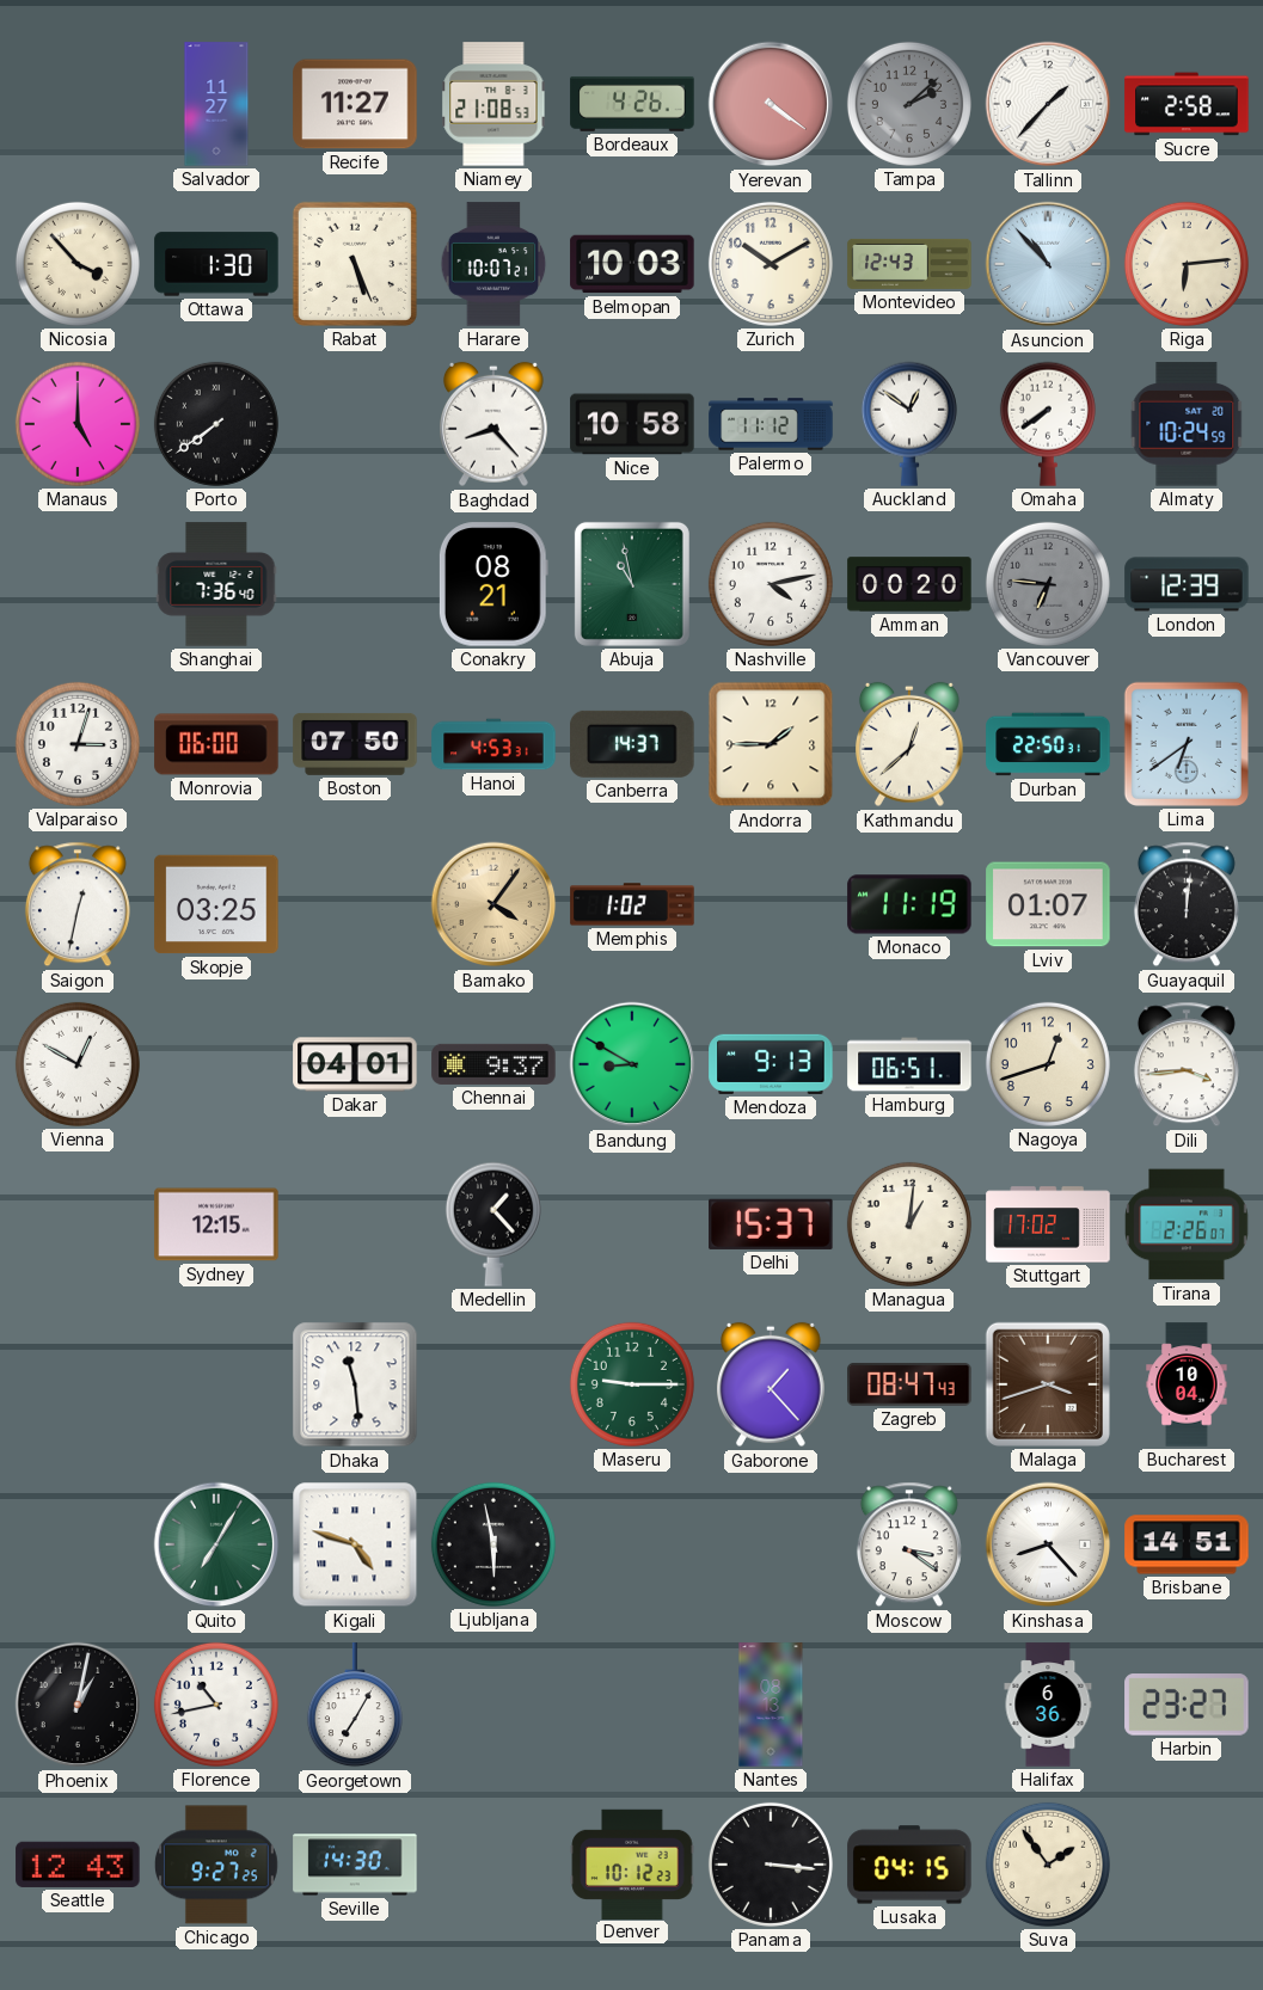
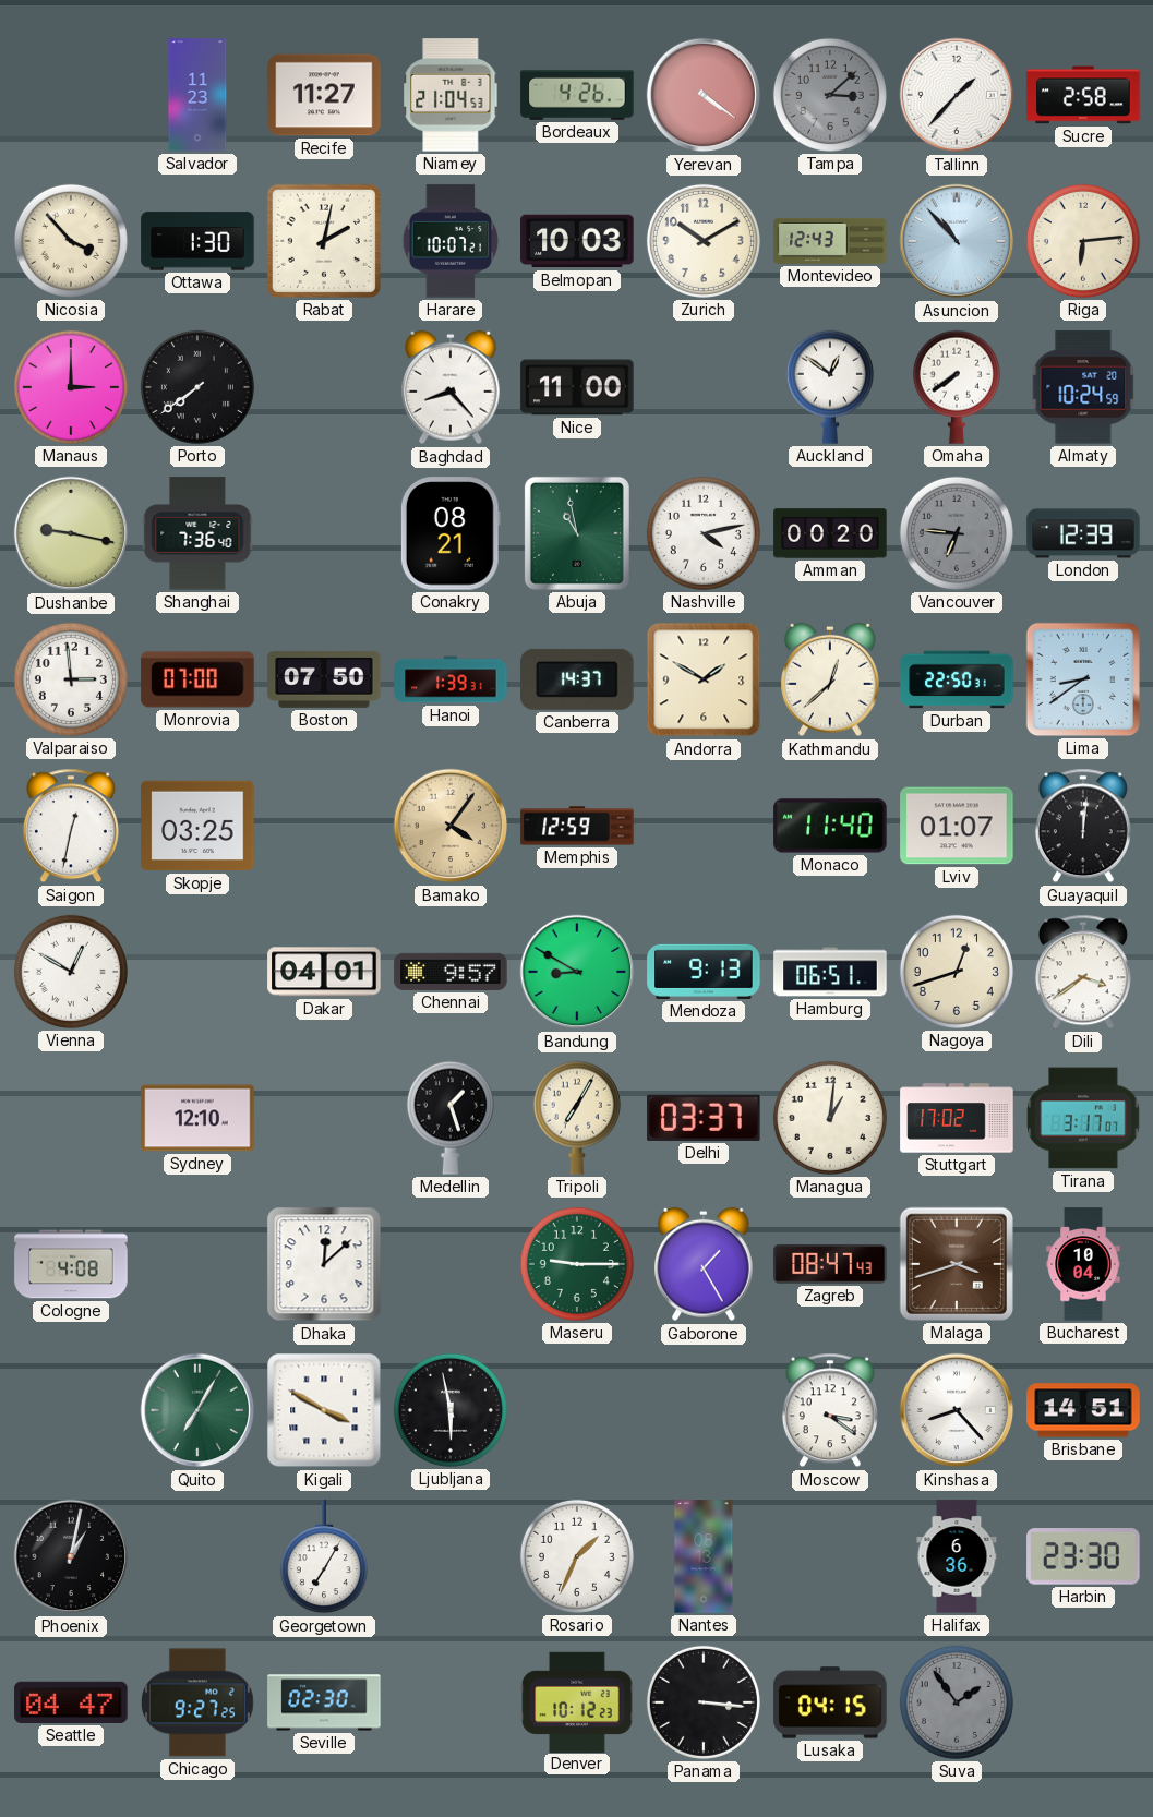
Salvador: 11:27 -> 11:23 (197, 95)
Niamey: 21:08 -> 21:04 (451, 95)
Tampa: 2:08 -> 3:08 (830, 95)
Rabat: 5:26 -> 2:02 (324, 241)
Manaus: 5:00 -> 3:00 (71, 387)
Nice: 10:58 -> 11:00 (577, 387)
Palermo: 11:12 -> none (771, 424)
Dushanbe: none -> 9:17 (71, 533)
Valparaiso: 3:03 -> 2:59 (71, 679)
Monrovia: 06:00 -> 07:00 (197, 679)
Hanoi: 4:53 -> 1:39 (451, 679)
Andorra: 1:45 -> 1:50 (704, 679)
Lima: 6:39 -> 8:39 (1083, 679)
Memphis: 1:02 -> 12:59 (577, 826)
Monaco: 11:19 -> 11:40 (830, 826)
Chennai: 9:37 -> 9:57 (451, 972)
Dili: 3:44 -> 3:39 (1083, 972)
Sydney: 12:15 -> 12:10 (197, 1118)
Medellin: 1:23 -> 1:27 (451, 1118)
Tripoli: none -> 7:05 (577, 1118)
Delhi: 15:37 -> 03:37 (704, 1118)
Tirana: 2:26 -> 3:17 (1083, 1118)
Cologne: none -> 4:08 (71, 1264)
Dhaka: 11:29 -> 12:08 (324, 1264)
Gaborone: 1:23 -> 1:25 (705, 1264)
Kigali: 4:48 -> 3:50 (324, 1410)
Florence: 10:43 -> none (216, 1705)
Rosario: none -> 1:34 (577, 1556)
Harbin: 23:27 -> 23:30 (1083, 1556)
Seattle: 12:43 -> 04:47 (71, 1702)
Seville: 14:30 -> 02:30 (324, 1702)
Suva dial: cream -> grey (957, 1702)
